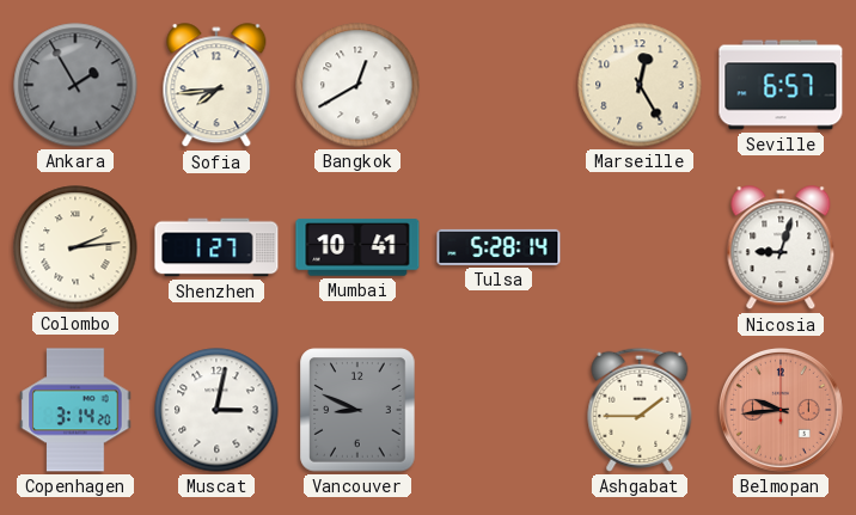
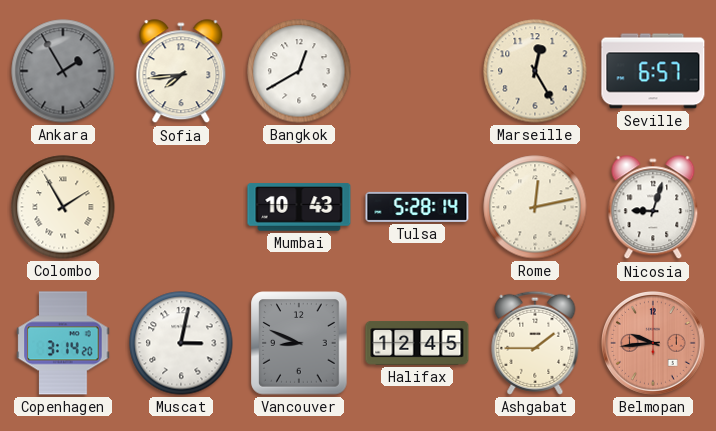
Colombo: 2:14 -> 1:55 (63, 207)
Shenzhen: 1:27 -> none (216, 247)
Mumbai: 10:41 -> 10:43 (299, 207)
Rome: none -> 12:13 (535, 207)
Halifax: none -> 12:45 (417, 344)
